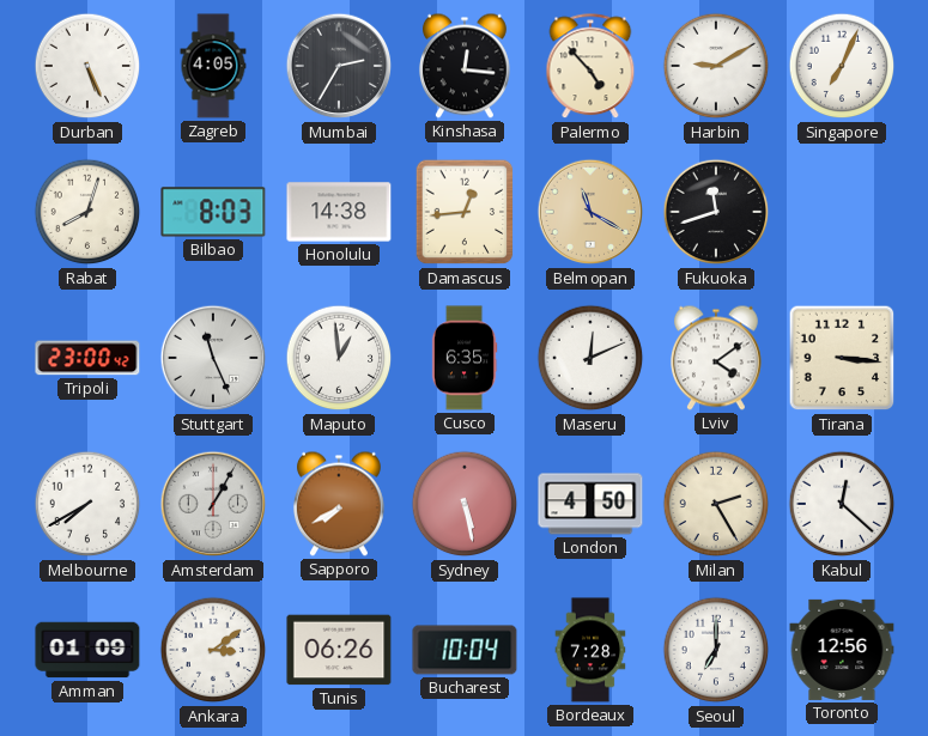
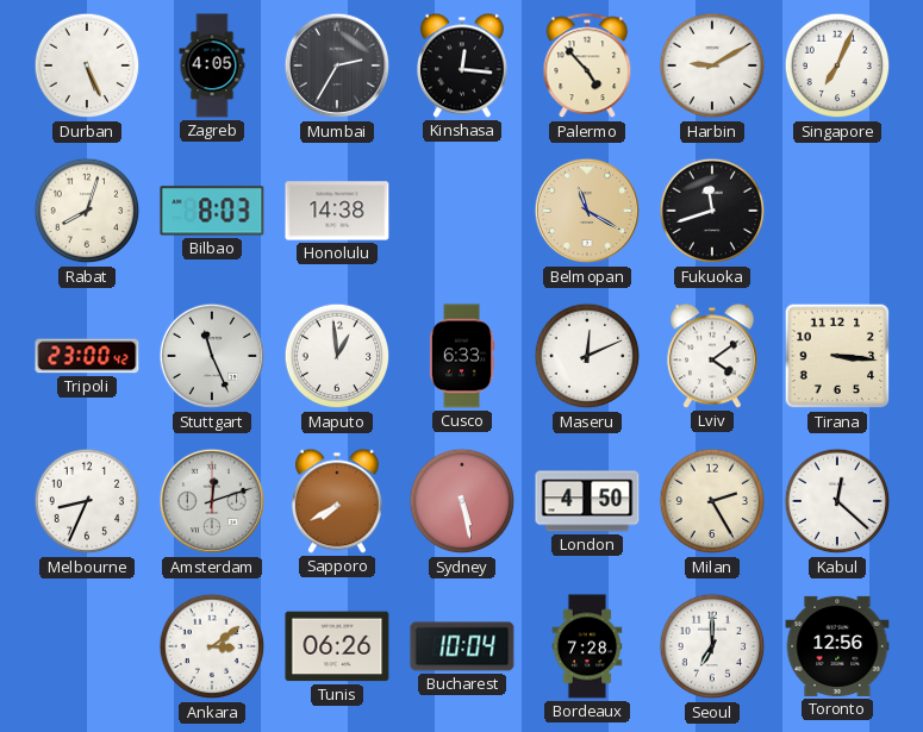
Damascus: 12:44 -> none (465, 212)
Cusco: 6:35 -> 6:33 (462, 356)
Melbourne: 7:40 -> 8:34 (87, 501)
Amsterdam: 1:05 -> 12:12 (212, 501)
Amman: 01:09 -> none (87, 650)
